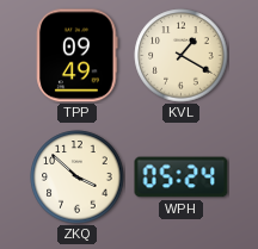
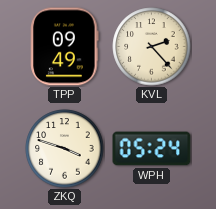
KVL: 1:20 -> 2:23 (152, 47)
ZKQ: 3:52 -> 3:48 (65, 149)
